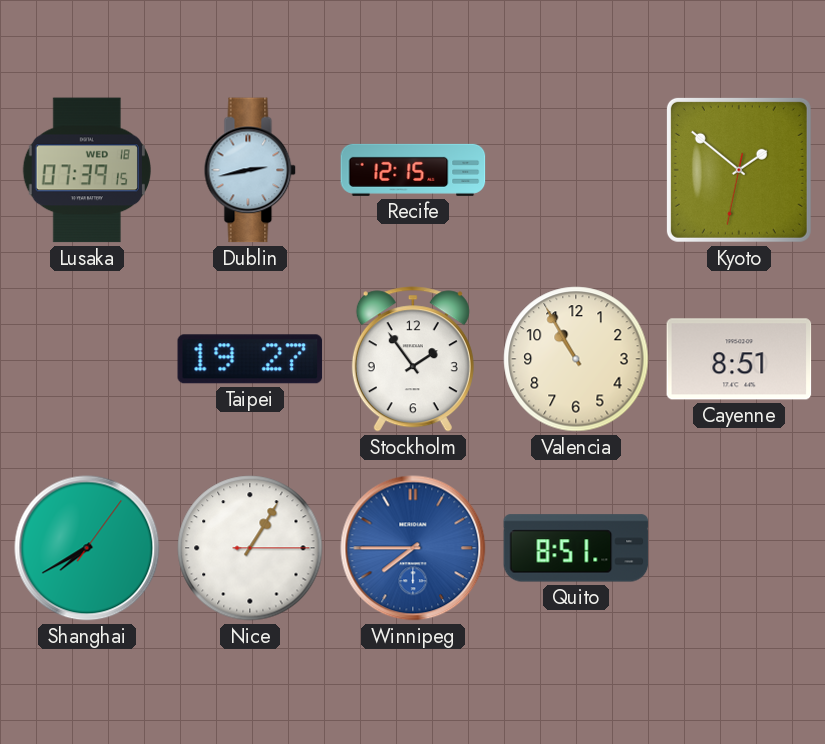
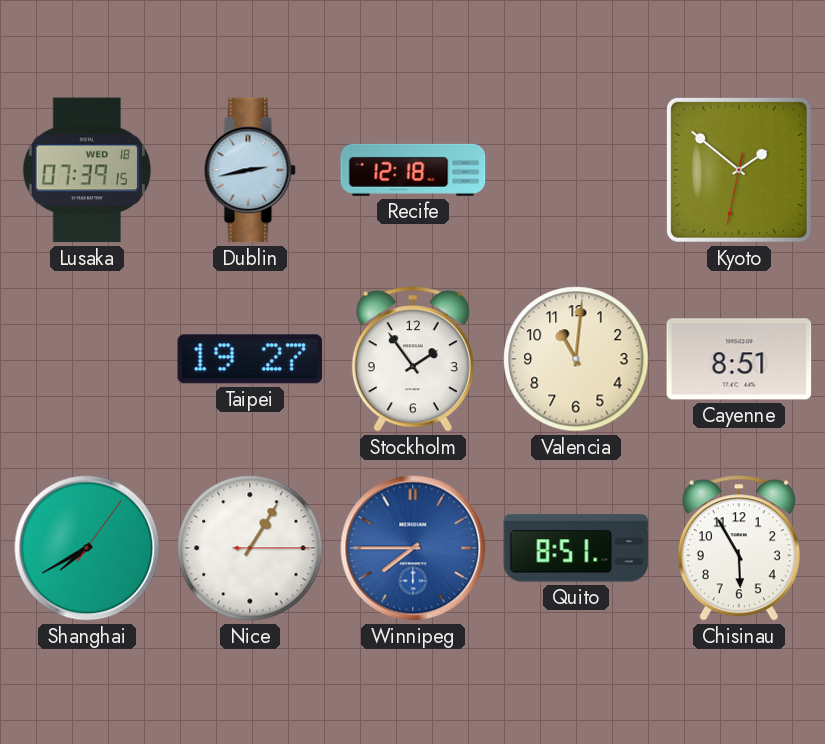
Recife: 12:15 -> 12:18 (413, 170)
Valencia: 10:55 -> 11:01 (576, 359)
Chisinau: none -> 5:55 (739, 548)
